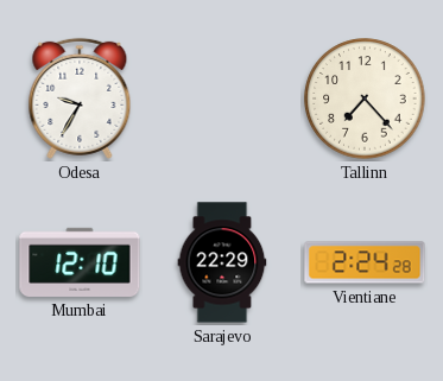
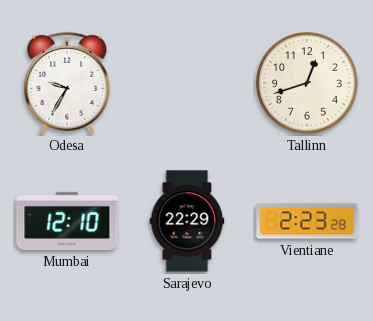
Tallinn: 7:23 -> 12:42 (307, 83)
Vientiane: 2:24 -> 2:23 (307, 221)
